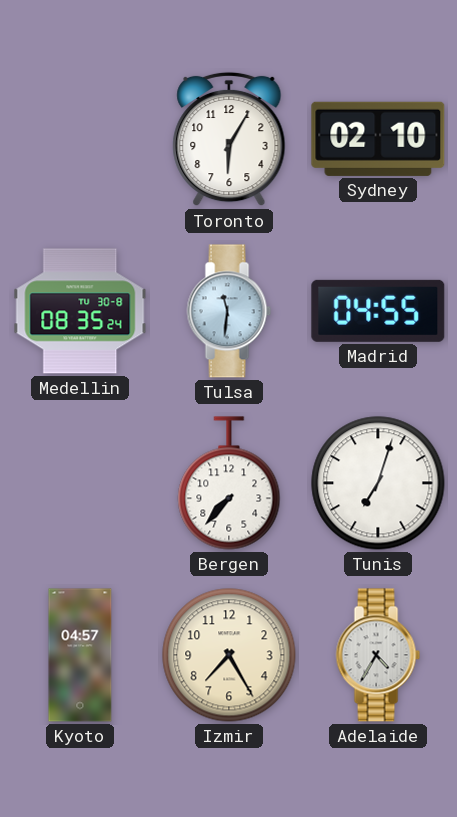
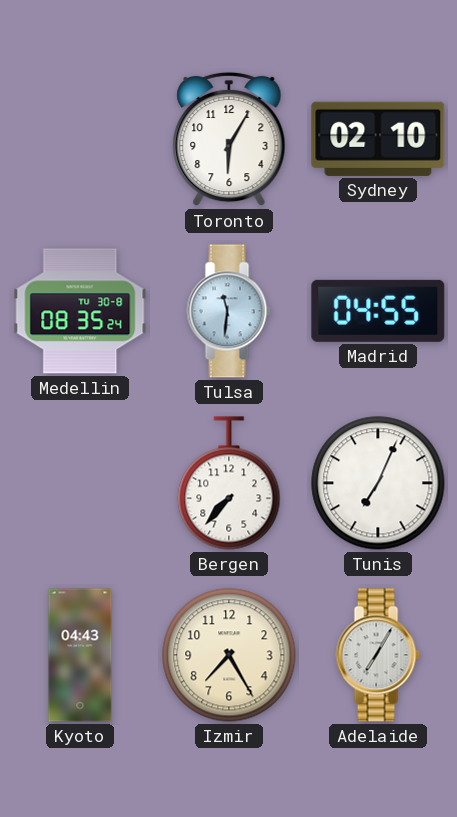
Tunis: 7:03 -> 7:04 (378, 483)
Kyoto: 04:57 -> 04:43 (80, 655)
Adelaide: 4:35 -> 7:05 (378, 655)
